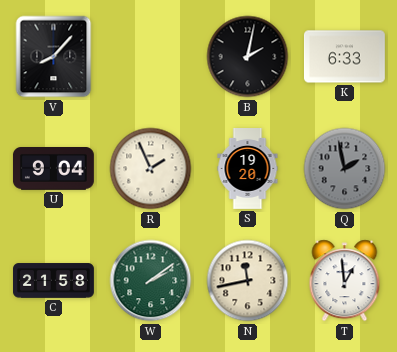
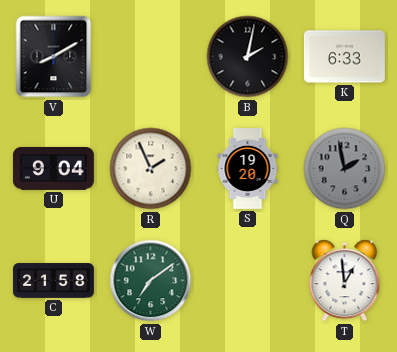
V: 8:07 -> 8:10 (54, 57)
W: 2:09 -> 7:09 (151, 281)
N: 11:43 -> none (248, 281)
